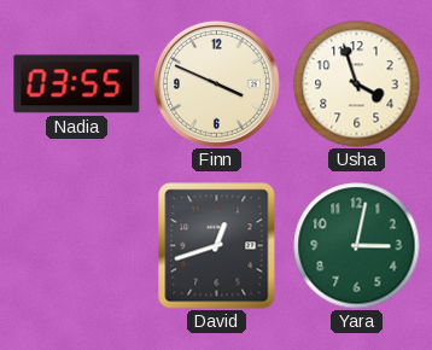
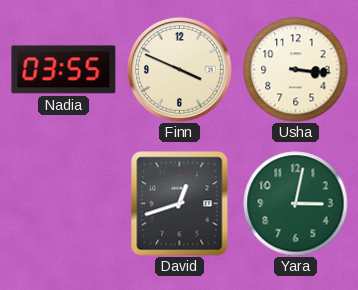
Usha: 3:57 -> 3:16 (296, 70)
